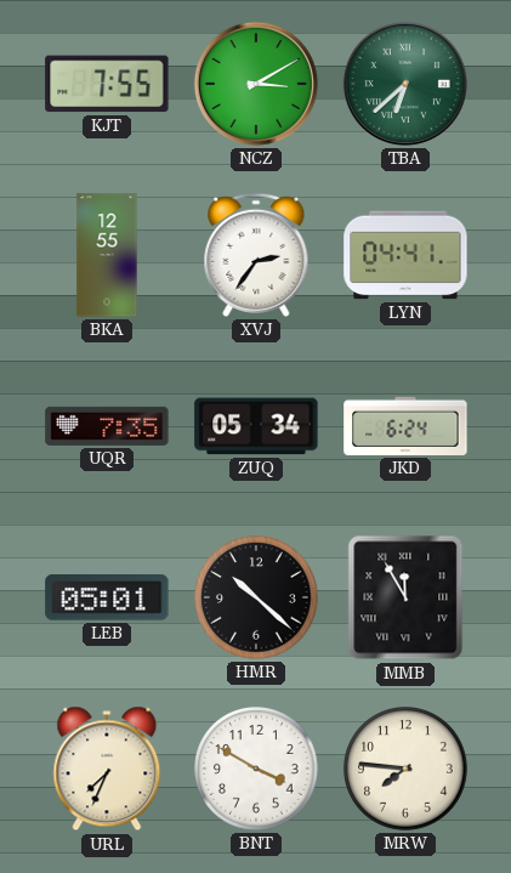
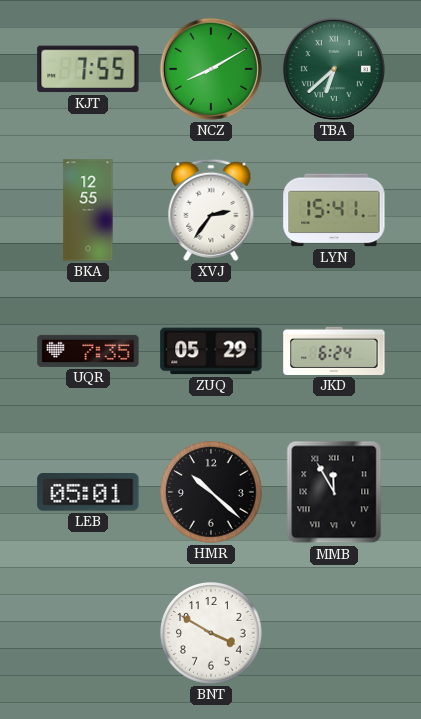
NCZ: 3:10 -> 8:10 (211, 69)
LYN: 04:41 -> 15:41 (334, 210)
ZUQ: 05:34 -> 05:29 (211, 351)
URL: 7:34 -> none (107, 769)
MRW: 7:46 -> none (405, 769)
